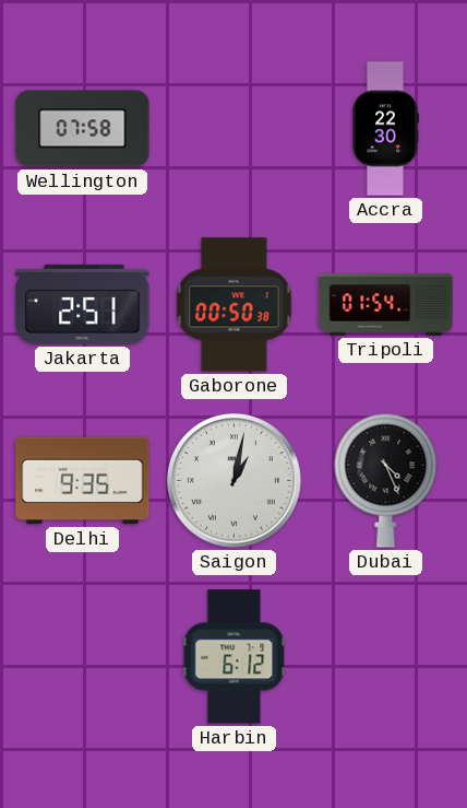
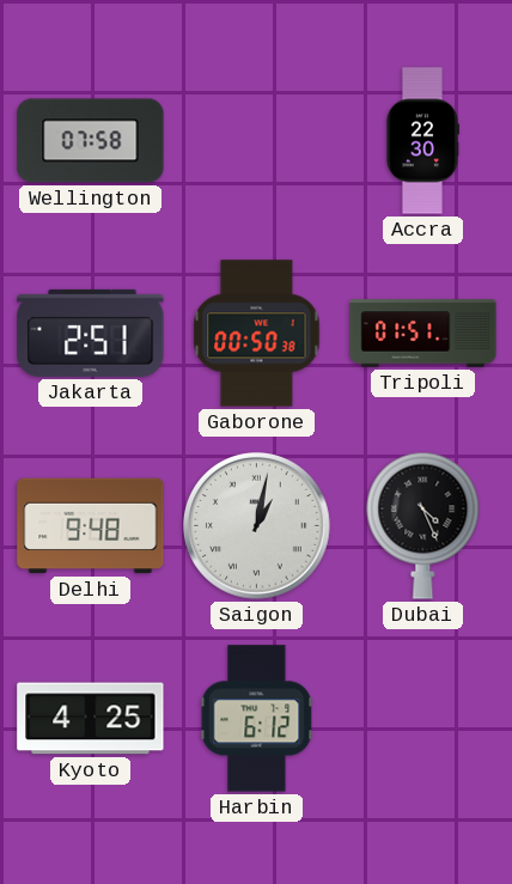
Tripoli: 01:54 -> 01:51 (423, 334)
Delhi: 9:35 -> 9:48 (91, 526)
Kyoto: none -> 4:25 (91, 719)
